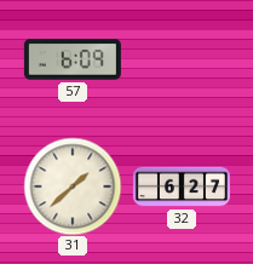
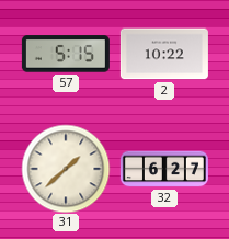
57: 6:09 -> 5:15 (66, 54)
2: none -> 10:22 (164, 54)
